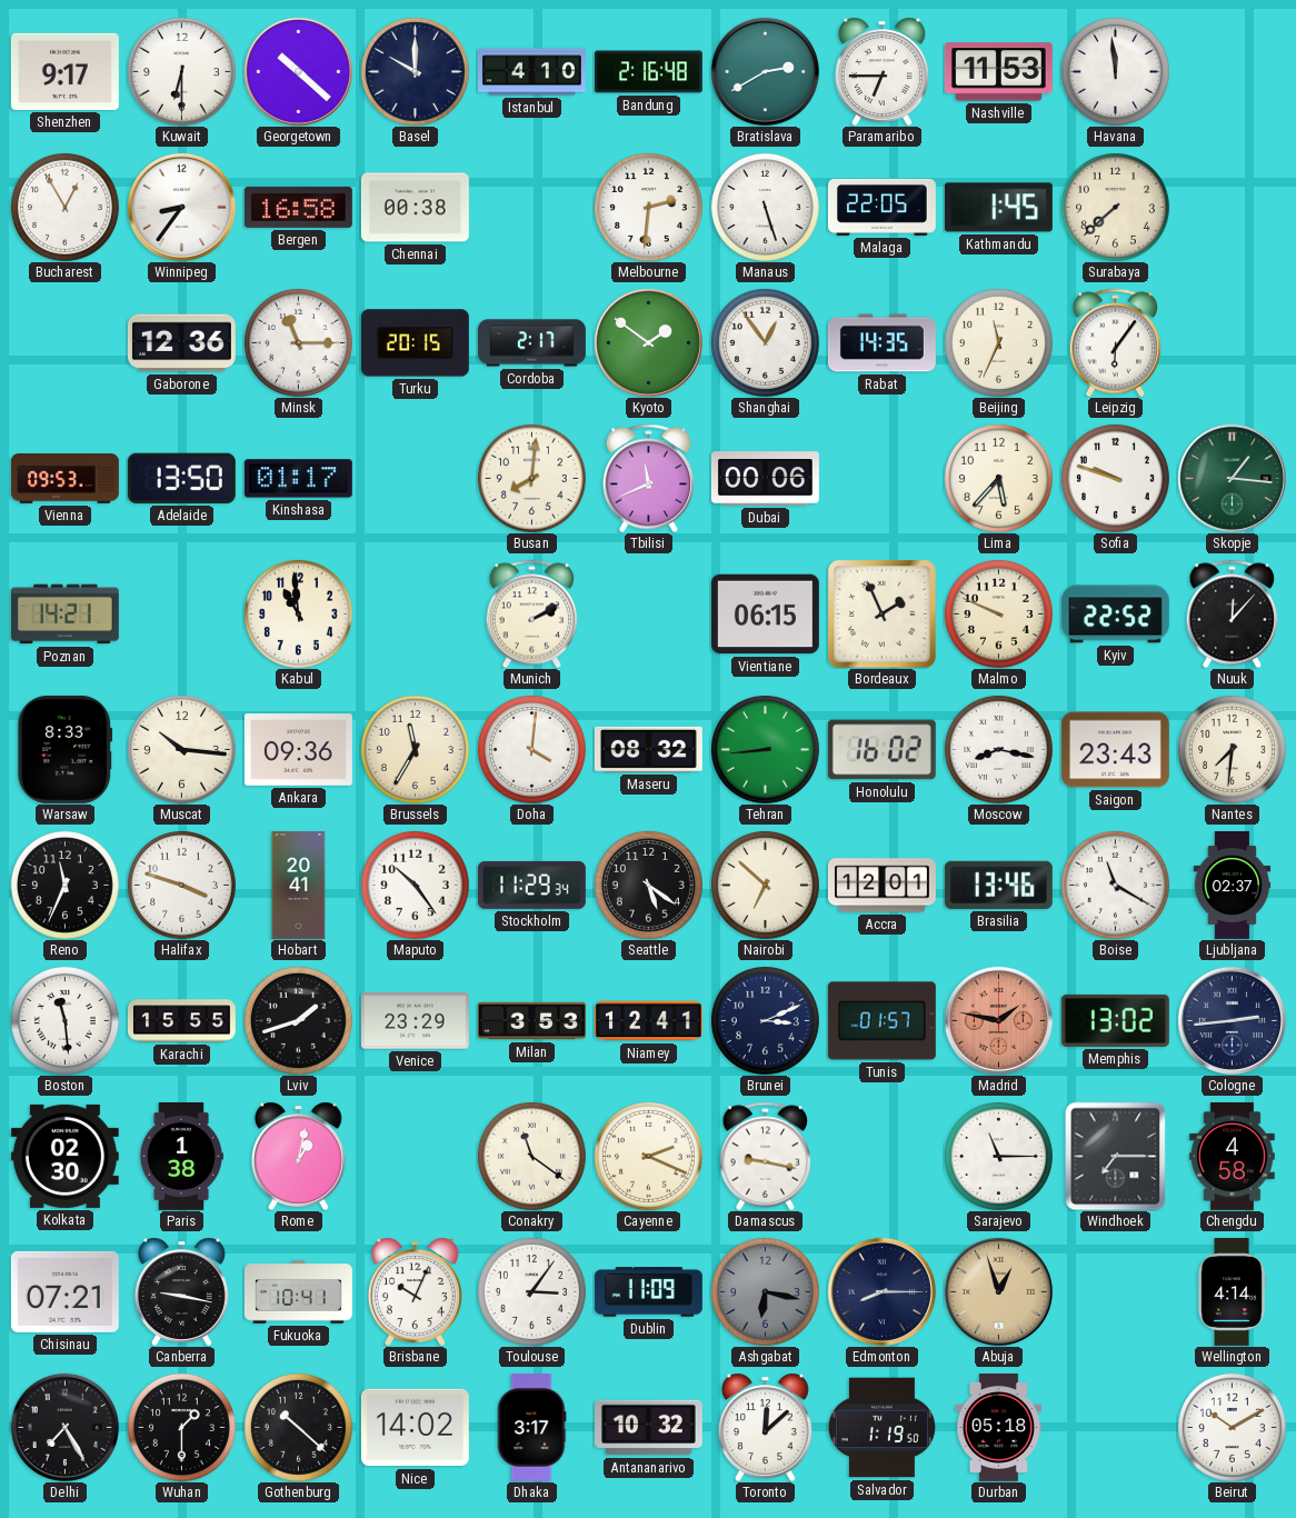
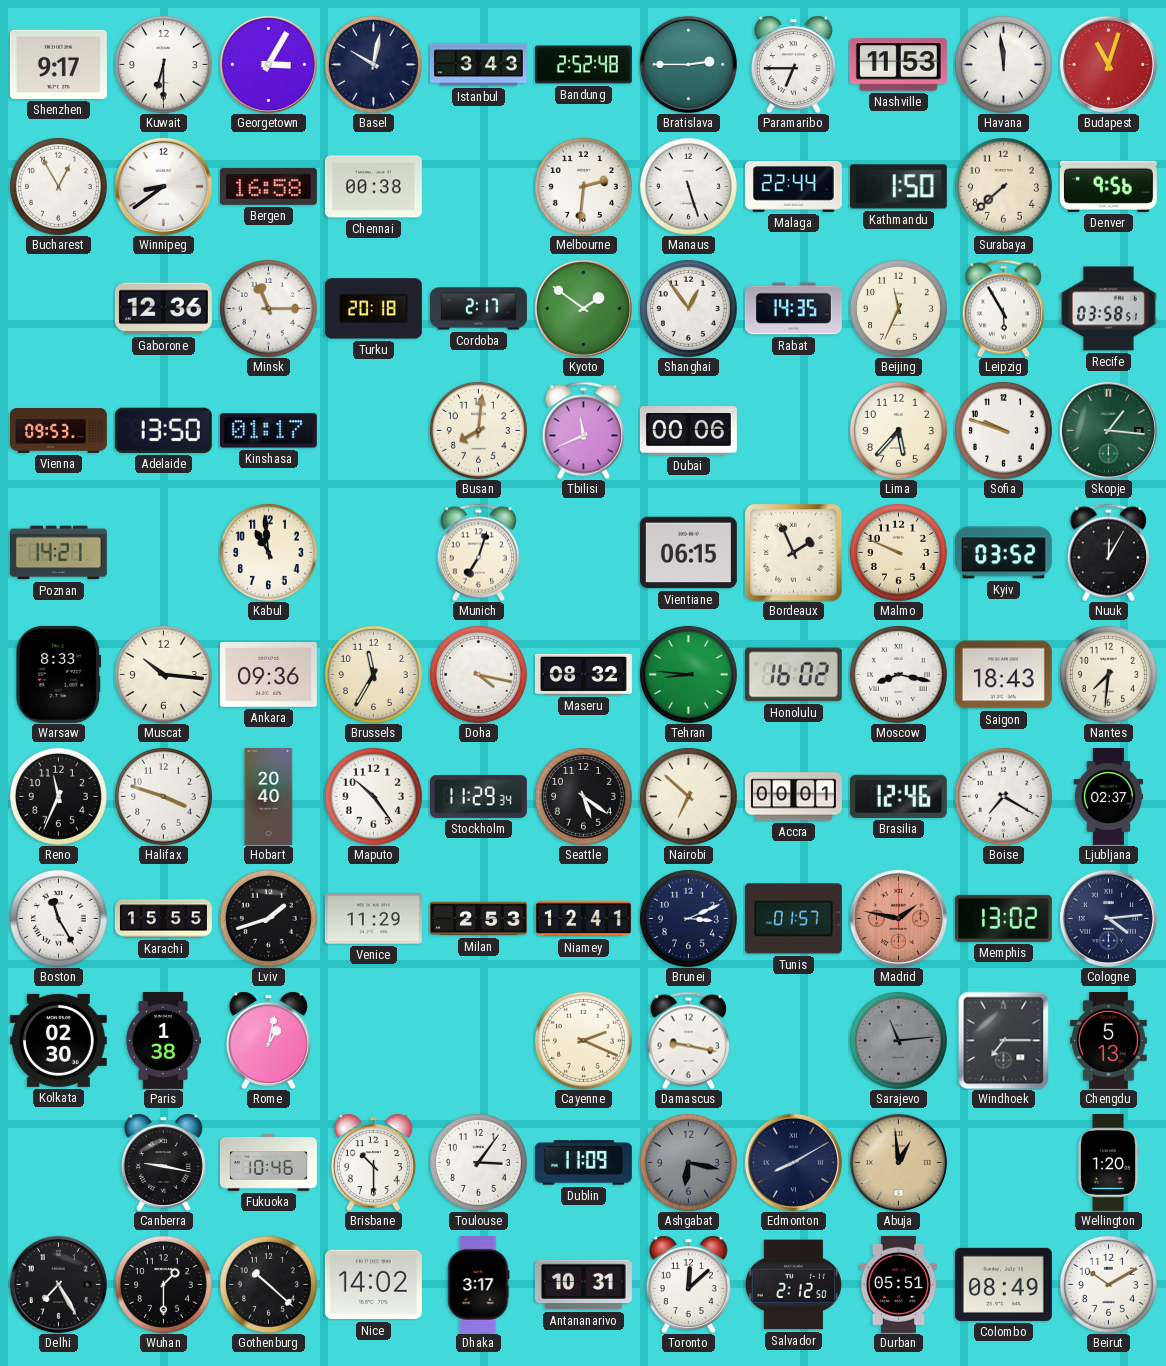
Georgetown: 10:22 -> 3:05 (268, 64)
Basel: 10:00 -> 10:02 (373, 64)
Istanbul: 4:10 -> 3:43 (478, 65)
Bandung: 2:16 -> 2:52 (583, 65)
Bratislava: 2:40 -> 2:45 (688, 64)
Budapest: none -> 11:03 (1108, 64)
Winnipeg: 8:36 -> 8:39 (163, 186)
Malaga: 22:05 -> 22:44 (793, 186)
Kathmandu: 1:45 -> 1:50 (898, 187)
Denver: none -> 9:56 (1108, 186)
Turku: 20:15 -> 20:18 (373, 309)
Leipzig: 6:06 -> 5:55 (1004, 308)
Recife: none -> 03:58 (1108, 309)
Munich: 2:10 -> 7:03 (479, 552)
Kyiv: 22:52 -> 03:52 (1003, 553)
Nuuk: 12:07 -> 12:05 (1109, 552)
Doha: 4:01 -> 4:17 (478, 674)
Tehran: 8:44 -> 8:46 (688, 674)
Saigon: 23:43 -> 18:43 (1003, 675)
Hobart: 20:41 -> 20:40 (269, 796)
Accra: 12:01 -> 00:01 (793, 797)
Brasilia: 13:46 -> 12:46 (898, 796)
Boise: 11:20 -> 7:20 (1003, 796)
Boston: 11:29 -> 11:25 (58, 918)
Venice: 23:29 -> 11:29 (373, 919)
Milan: 3:53 -> 2:53 (479, 919)
Cologne: 2:44 -> 4:14 (1108, 918)
Conakry: 11:21 -> none (531, 1156)
Sarajevo: 11:15 -> 11:14 (898, 1040)
Sarajevo dial: white -> grey (898, 1040)
Chengdu: 4:58 -> 5:13 (1109, 1040)
Chisinau: 07:21 -> none (64, 1291)
Fukuoka: 10:41 -> 10:46 (268, 1163)
Brisbane: 10:04 -> 10:30 (373, 1162)
Edmonton: 8:15 -> 8:10 (793, 1162)
Abuja: 12:57 -> 12:59 (898, 1162)
Wellington: 4:14 -> 1:20 (1108, 1162)
Antananarivo: 10:32 -> 10:31 (583, 1285)
Salvador: 1:19 -> 2:12 (793, 1285)
Durban: 05:18 -> 05:51 (898, 1284)
Colombo: none -> 08:49 (1003, 1284)
